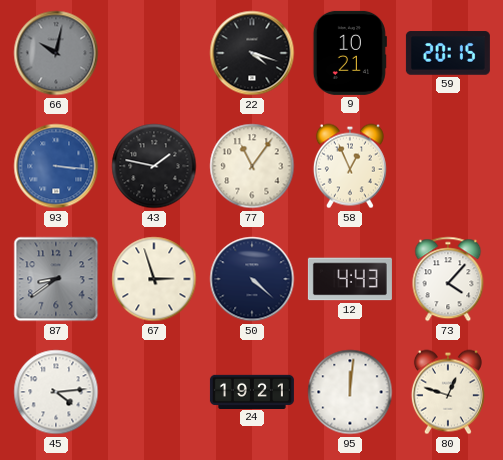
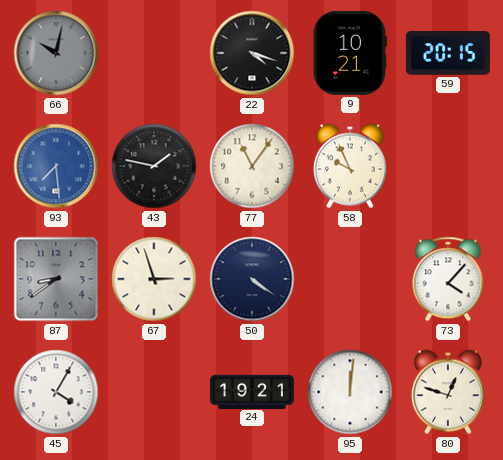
93: 3:16 -> 7:29 (56, 166)
58: 12:56 -> 9:56 (350, 166)
50: 4:22 -> 4:21 (252, 279)
12: 4:43 -> none (350, 279)
45: 4:14 -> 4:05 (56, 392)
